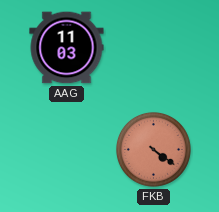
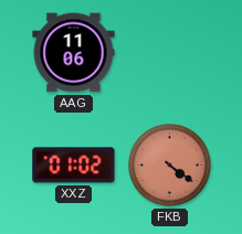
AAG: 11:03 -> 11:06 (74, 53)
XXZ: none -> 01:02 (74, 166)
